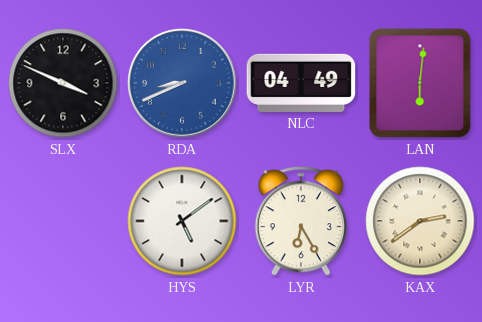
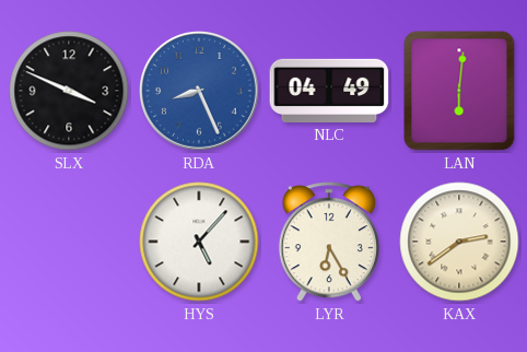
RDA: 8:41 -> 8:26 (199, 91)
HYS: 5:09 -> 5:07 (199, 242)
